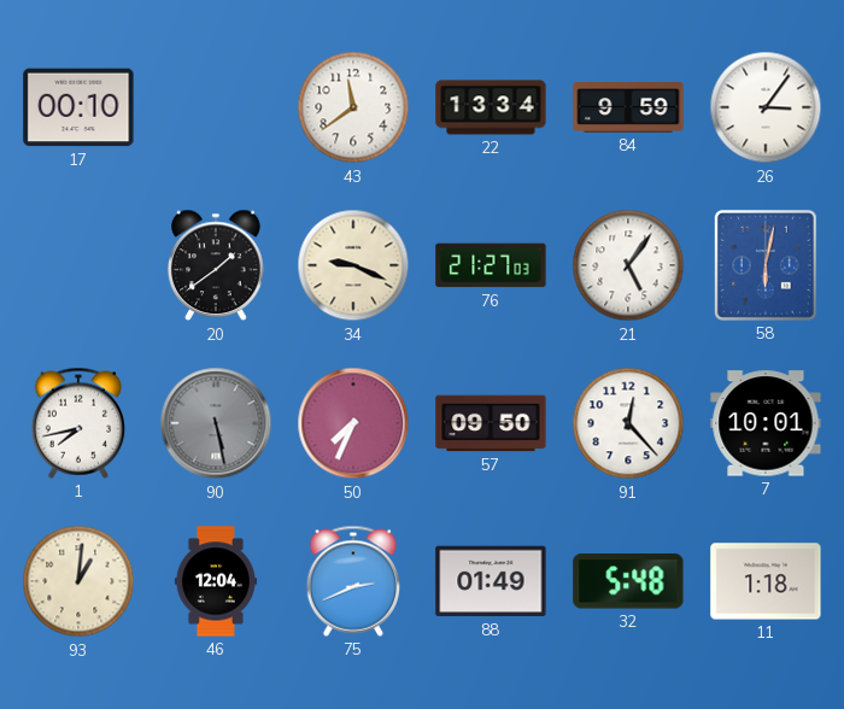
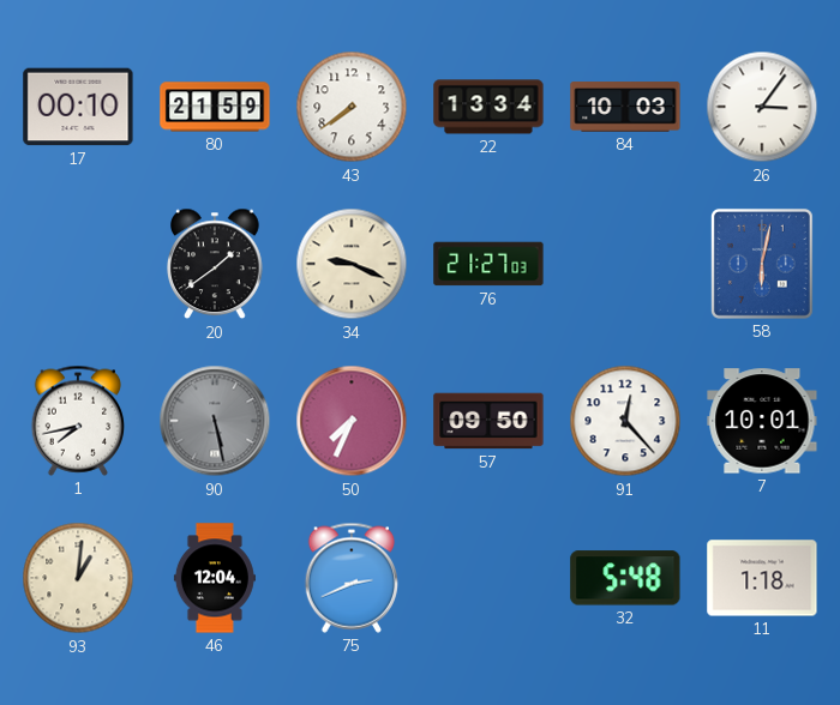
80: none -> 21:59 (215, 107)
43: 11:39 -> 7:39 (352, 107)
84: 9:59 -> 10:03 (625, 107)
21: 5:06 -> none (628, 265)
88: 01:49 -> none (491, 581)
